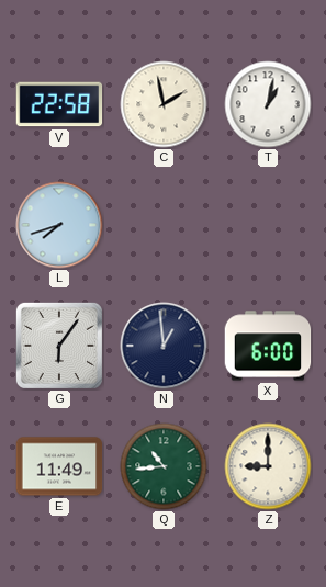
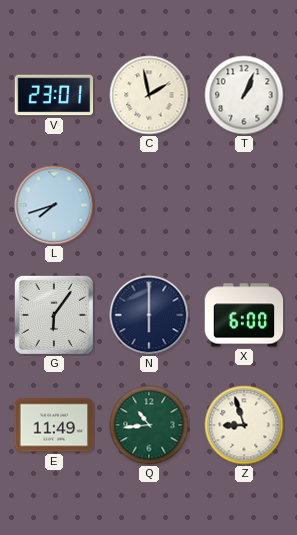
V: 22:58 -> 23:01 (54, 95)
T: 1:02 -> 1:04 (244, 95)
N: 12:59 -> 6:00 (149, 315)
Z: 9:00 -> 8:57 (244, 425)
